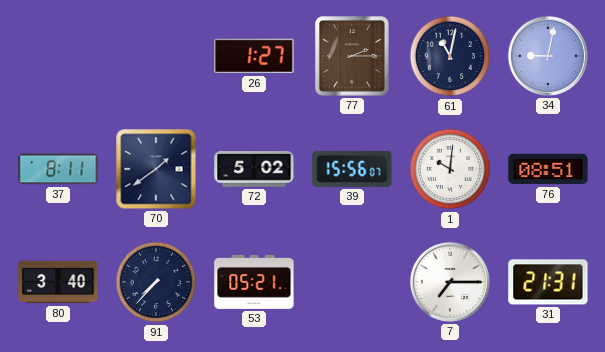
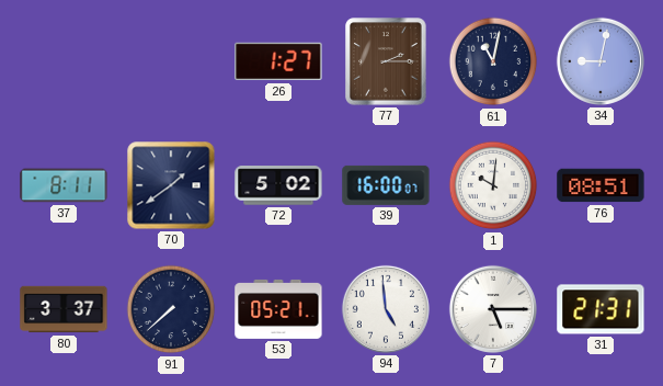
39: 15:56 -> 16:00 (386, 185)
80: 3:40 -> 3:37 (64, 309)
91: 7:37 -> 7:38 (171, 309)
94: none -> 4:59 (386, 309)
7: 7:15 -> 5:15 (493, 309)
